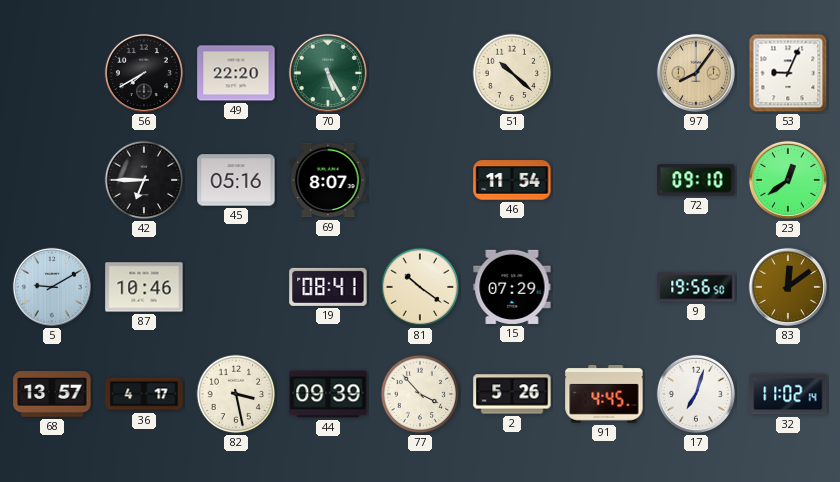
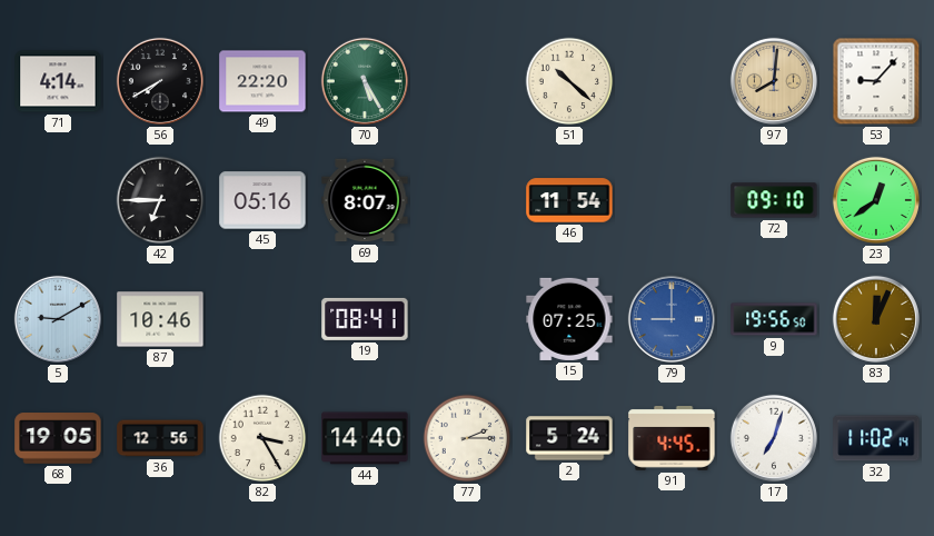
71: none -> 4:14 (58, 81)
97: 8:06 -> 8:01 (774, 81)
53: 9:04 -> 9:07 (876, 81)
81: 10:21 -> none (420, 287)
15: 07:29 -> 07:25 (569, 319)
79: none -> 9:00 (672, 319)
83: 12:09 -> 12:04 (876, 319)
68: 13:57 -> 19:05 (58, 438)
36: 4:17 -> 12:56 (160, 438)
82: 3:28 -> 3:25 (262, 438)
44: 09:39 -> 14:40 (365, 438)
77: 3:53 -> 2:15 (467, 438)
2: 5:26 -> 5:24 (569, 438)
